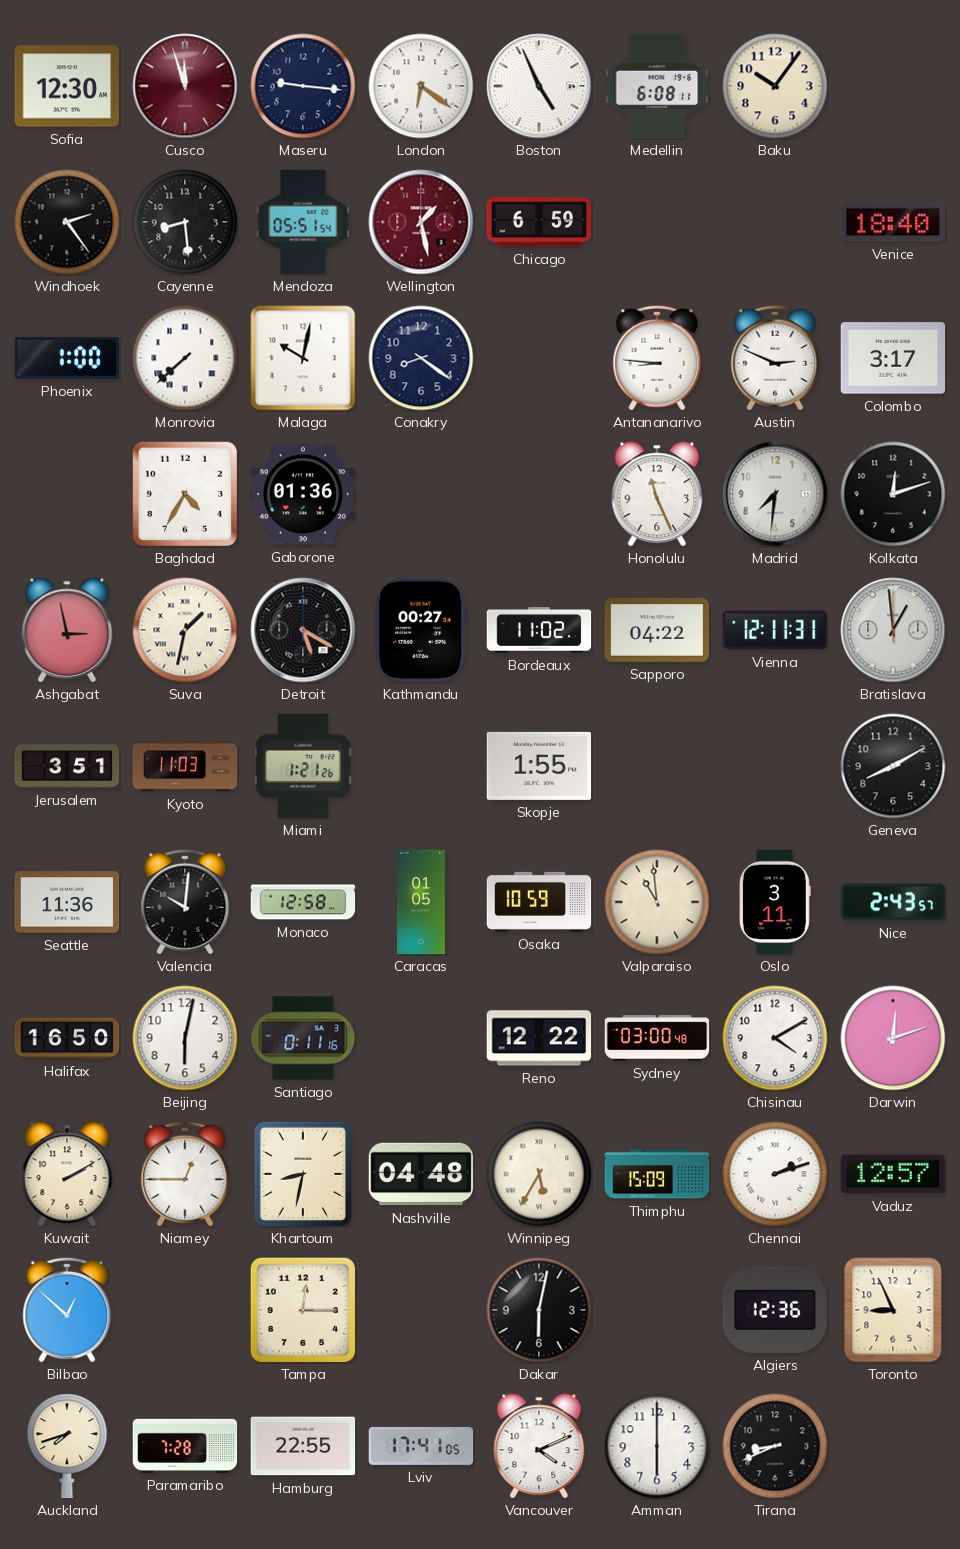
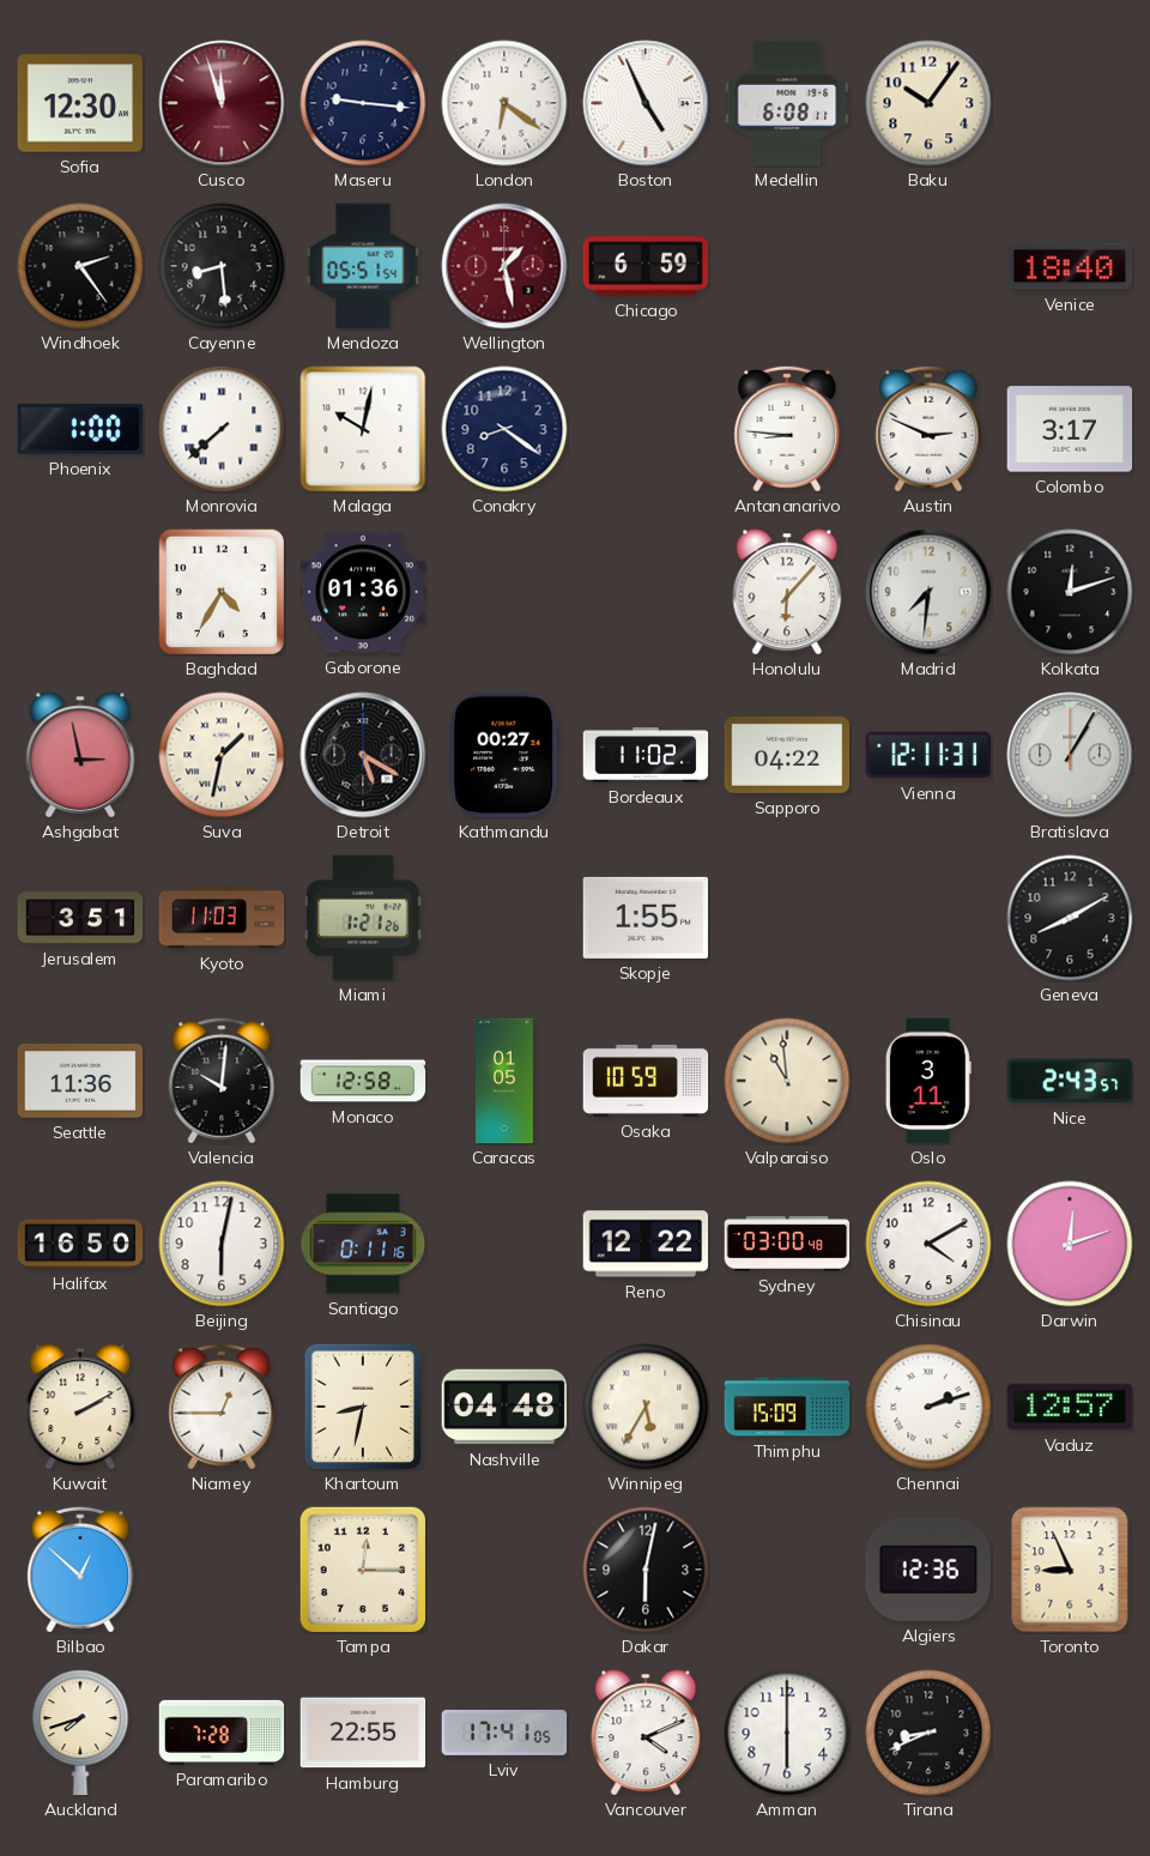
Honolulu: 11:26 -> 6:07 (787, 592)
Bratislava: 12:59 -> 1:05 (1070, 755)
